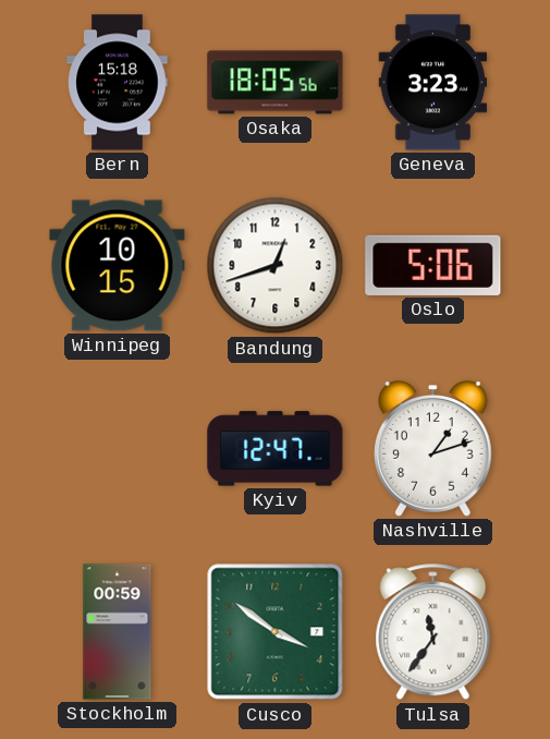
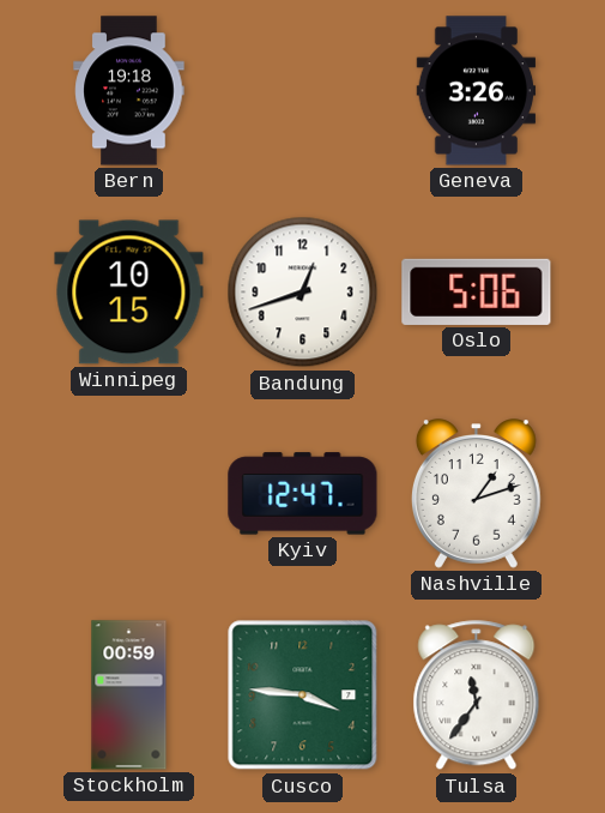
Bern: 15:18 -> 19:18 (129, 91)
Osaka: 18:05 -> none (276, 83)
Geneva: 3:23 -> 3:26 (477, 91)
Cusco: 3:51 -> 3:46 (303, 695)
